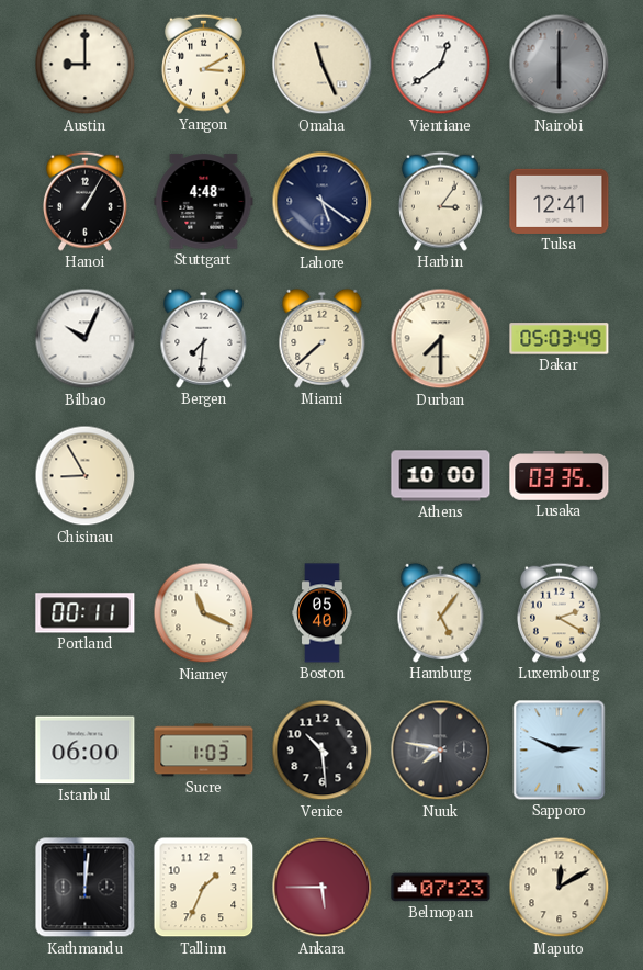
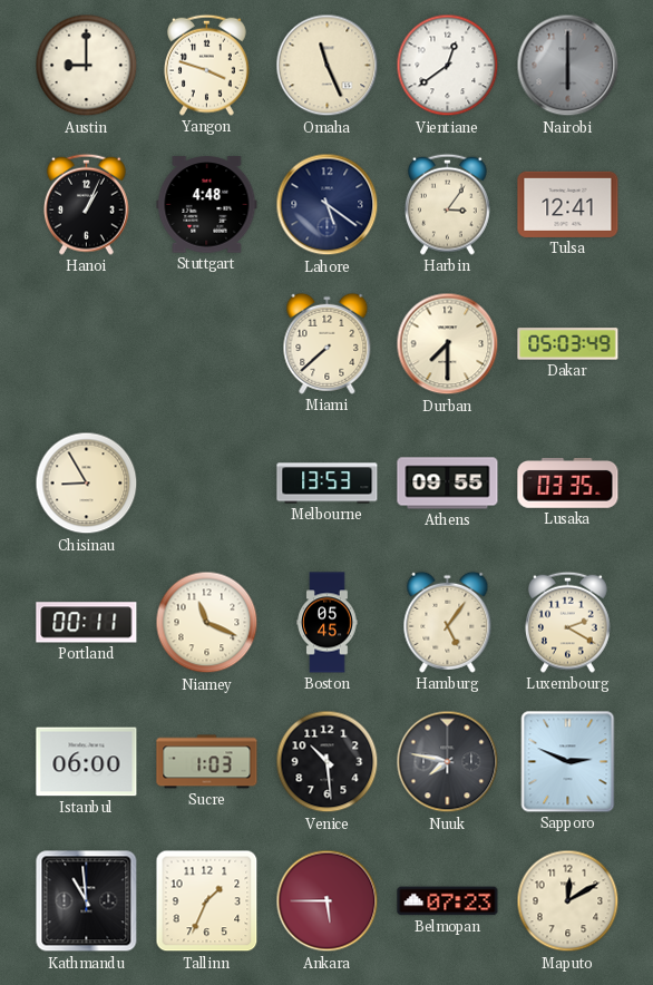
Yangon: 3:10 -> 3:48 (206, 65)
Hanoi: 1:05 -> 1:04 (86, 204)
Bilbao: 10:04 -> none (86, 339)
Bergen: 7:31 -> none (204, 338)
Melbourne: none -> 13:53 (328, 484)
Athens: 10:00 -> 09:55 (448, 484)
Boston: 05:40 -> 05:45 (328, 623)
Kathmandu: 12:01 -> 10:59 (87, 901)
